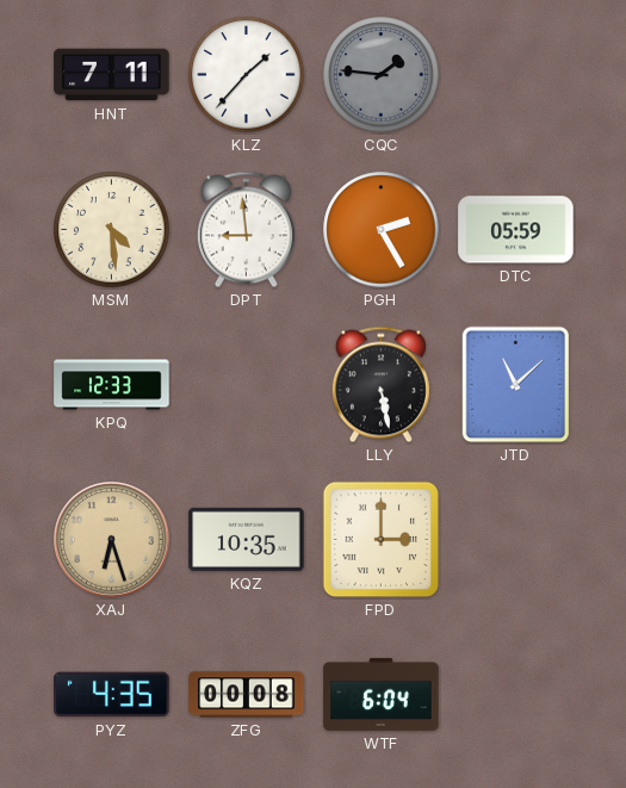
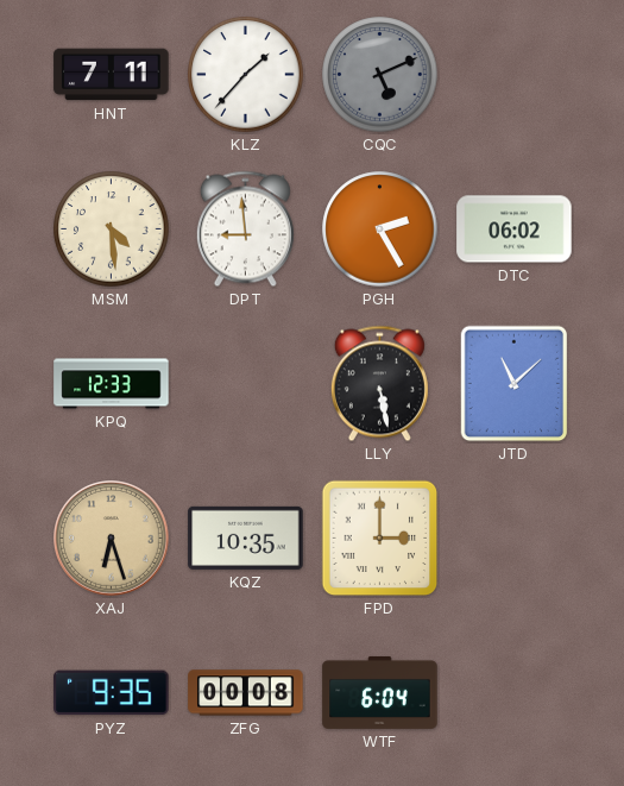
CQC: 1:46 -> 5:11 (380, 75)
DTC: 05:59 -> 06:02 (515, 229)
PYZ: 4:35 -> 9:35 (112, 693)
